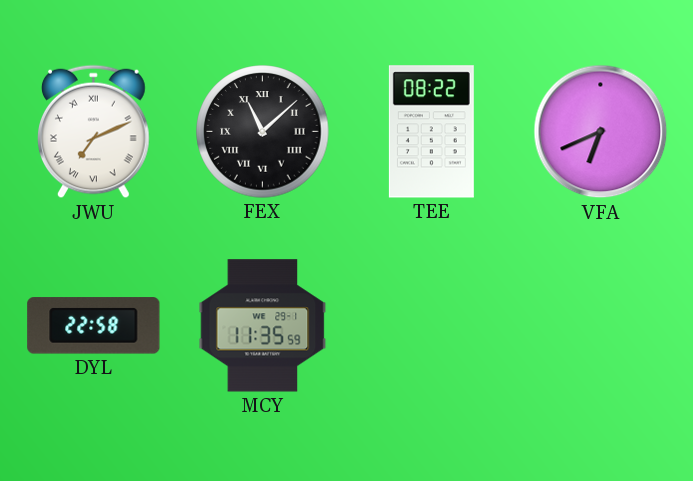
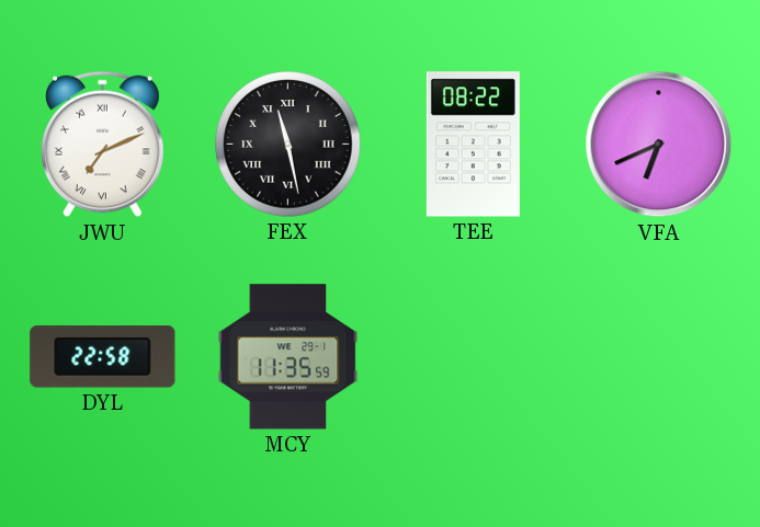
FEX: 11:08 -> 11:28 (288, 145)
